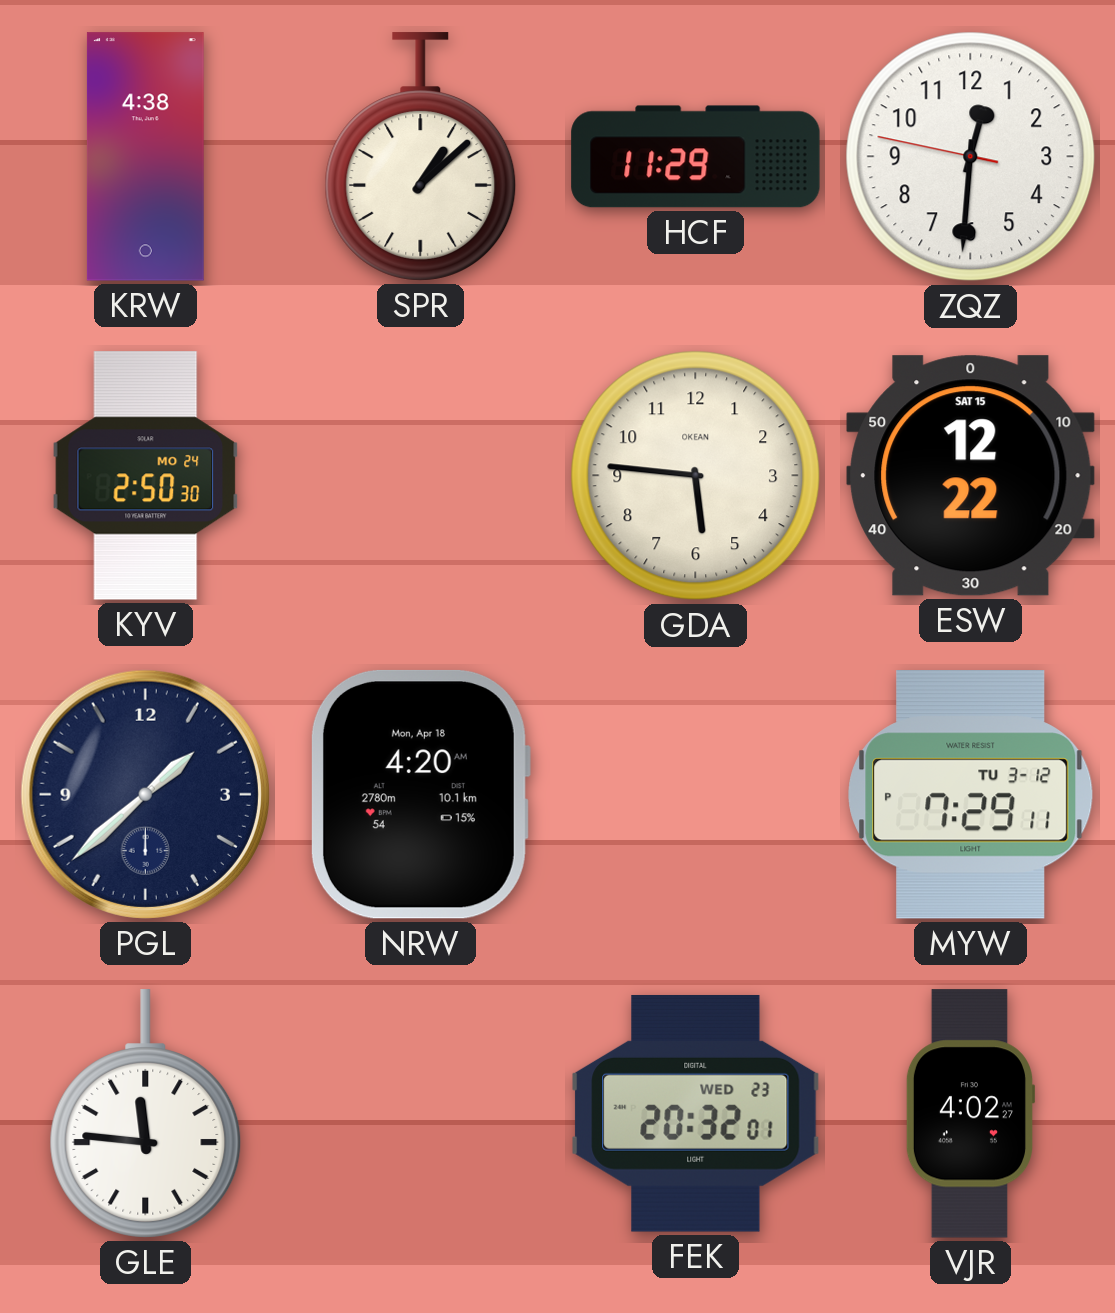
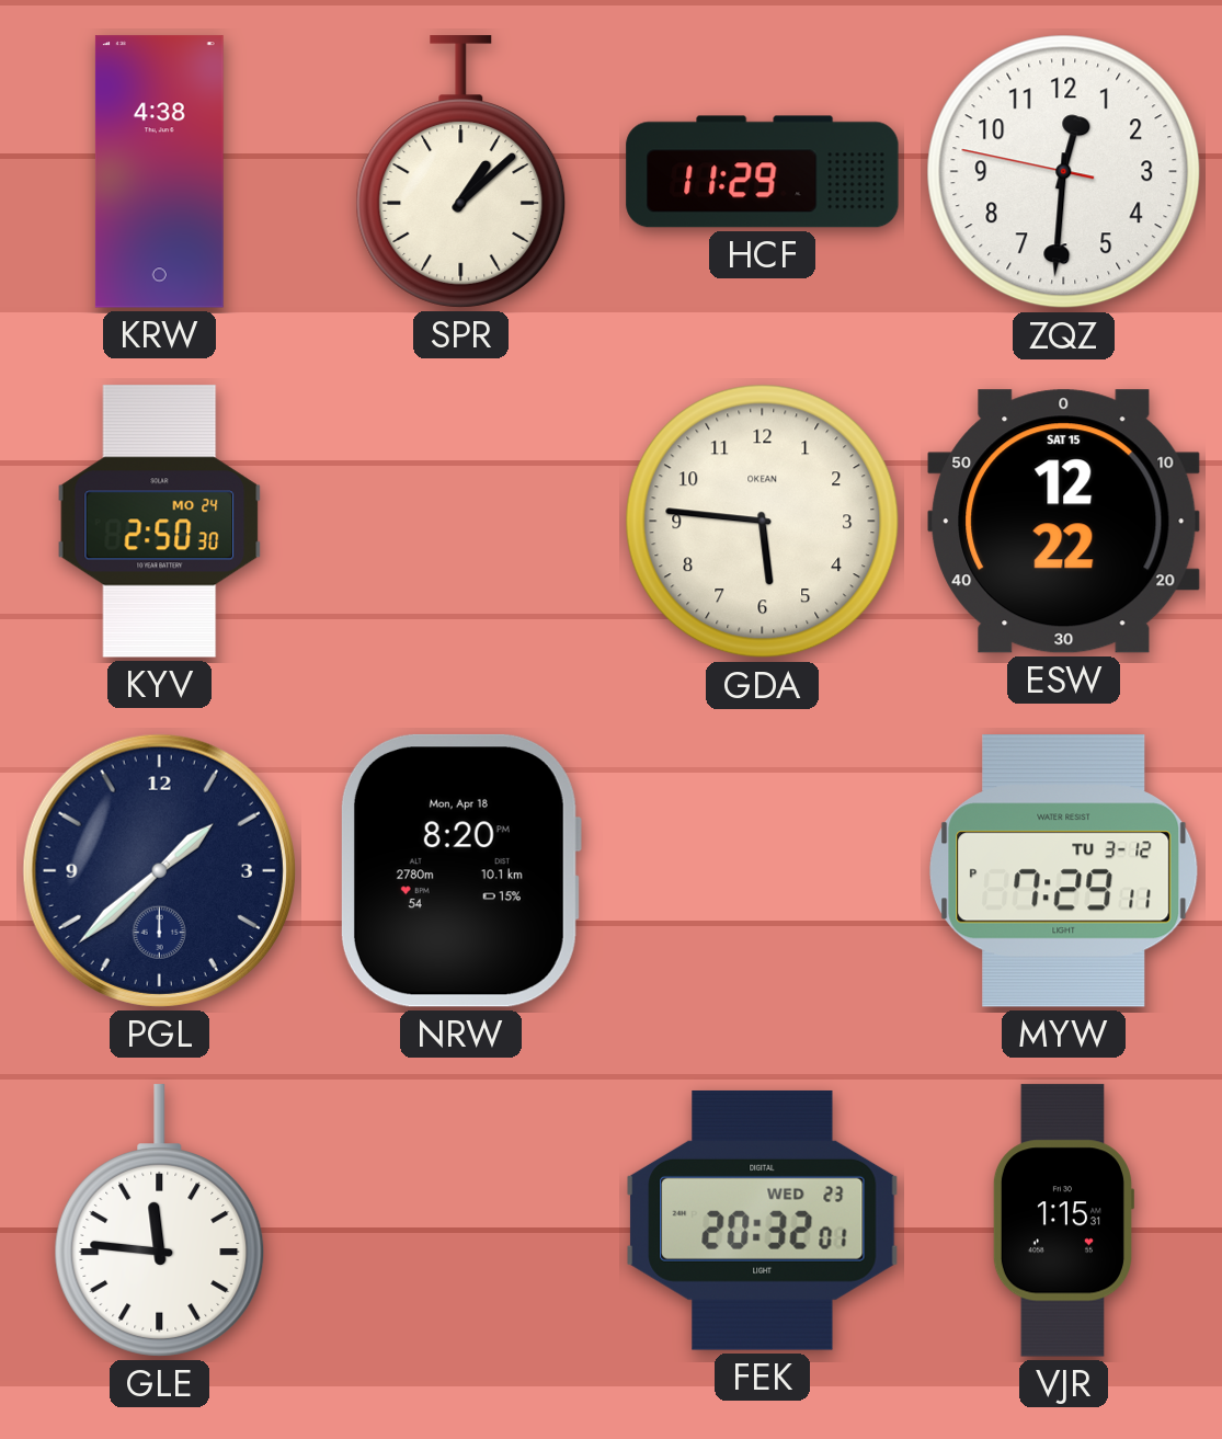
NRW: 4:20 -> 8:20 (460, 870)
VJR: 4:02 -> 1:15 (1062, 1221)
